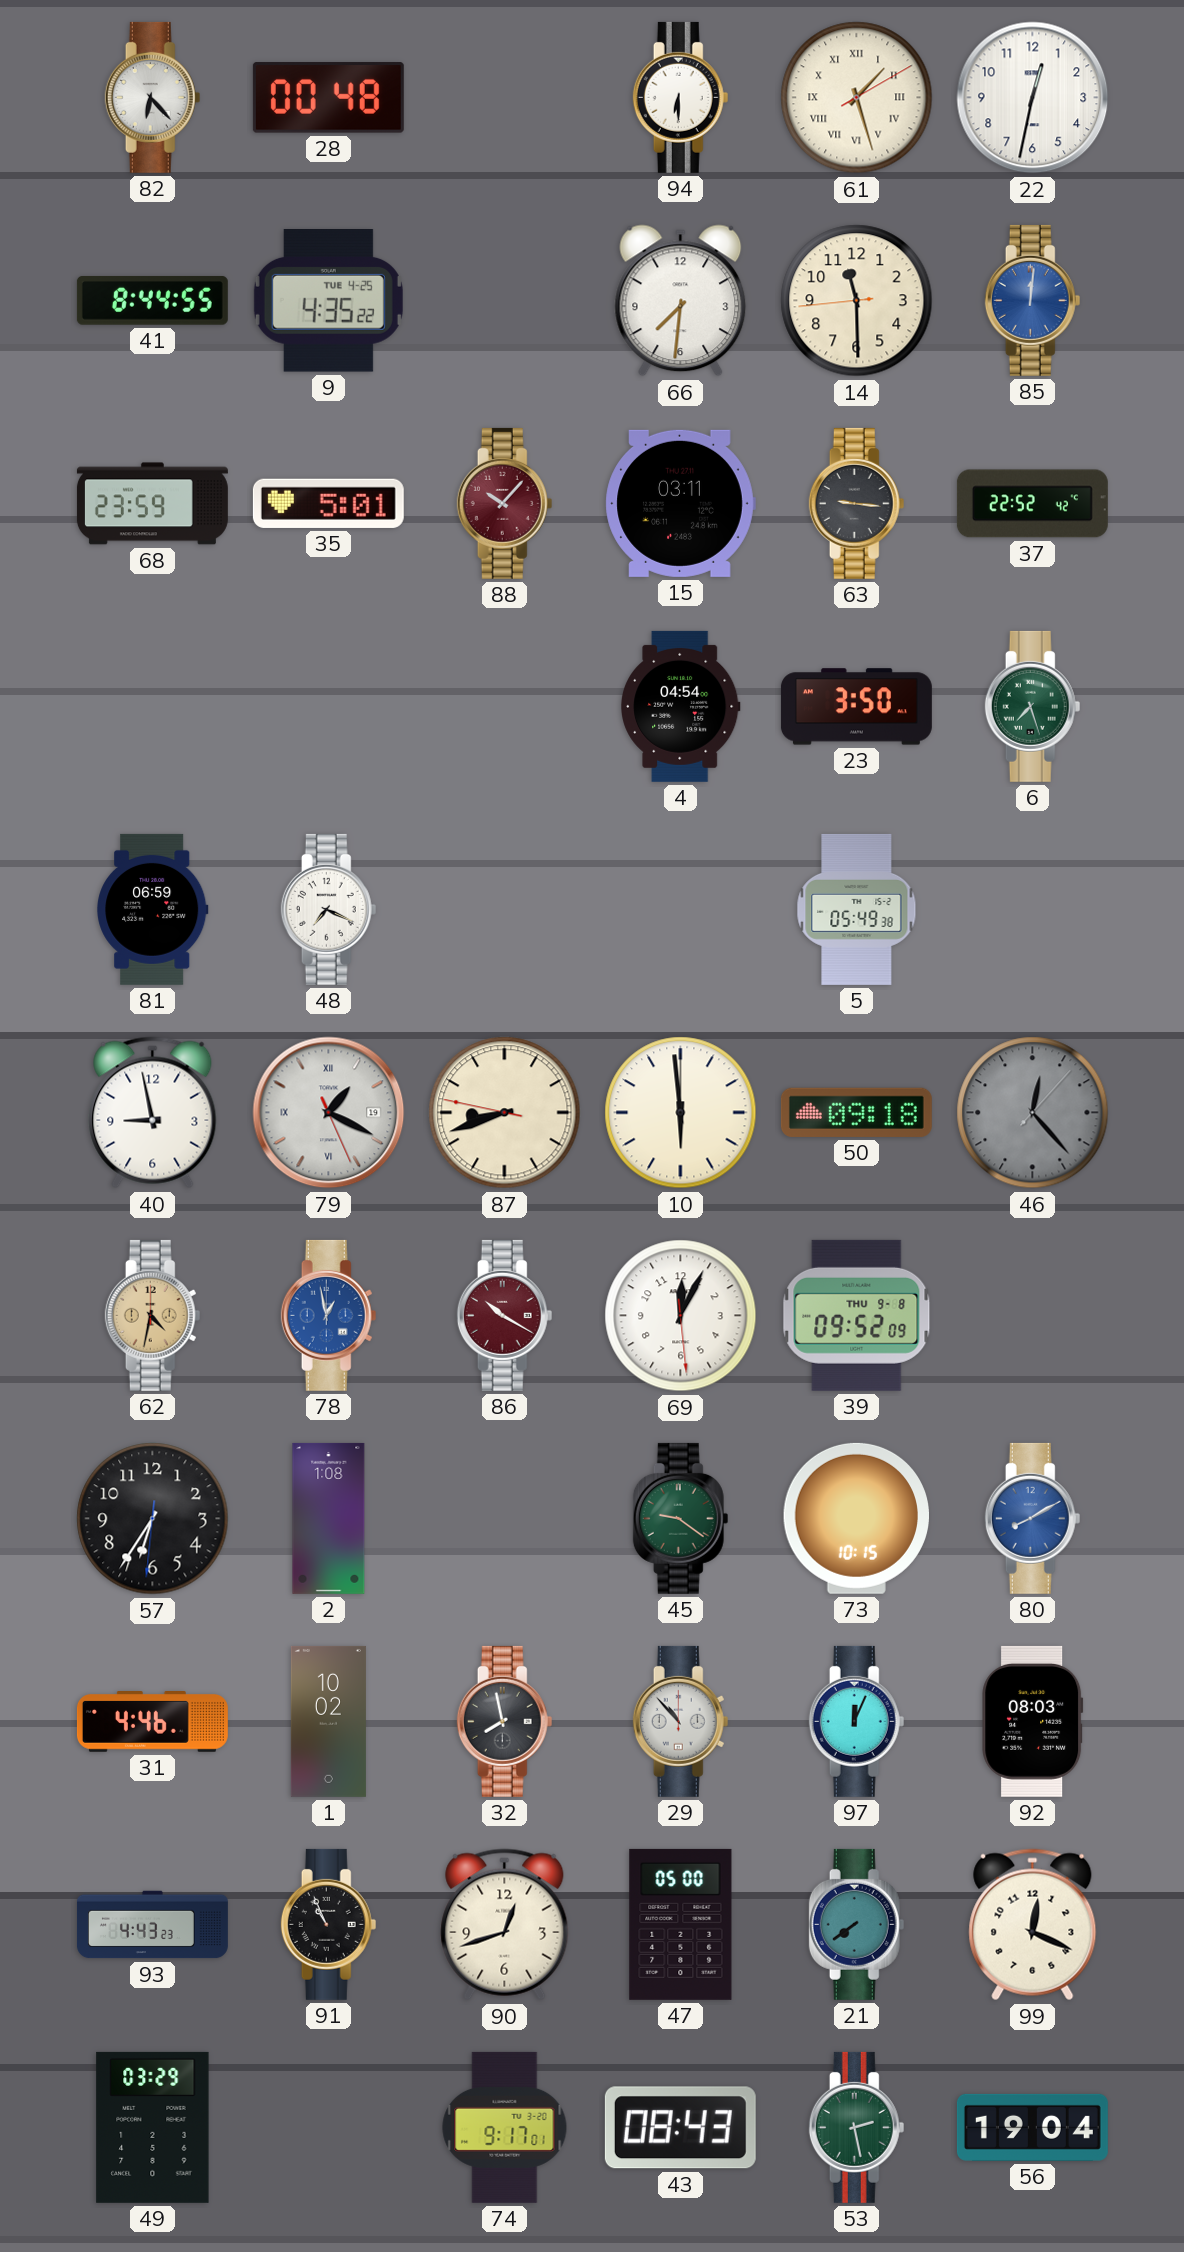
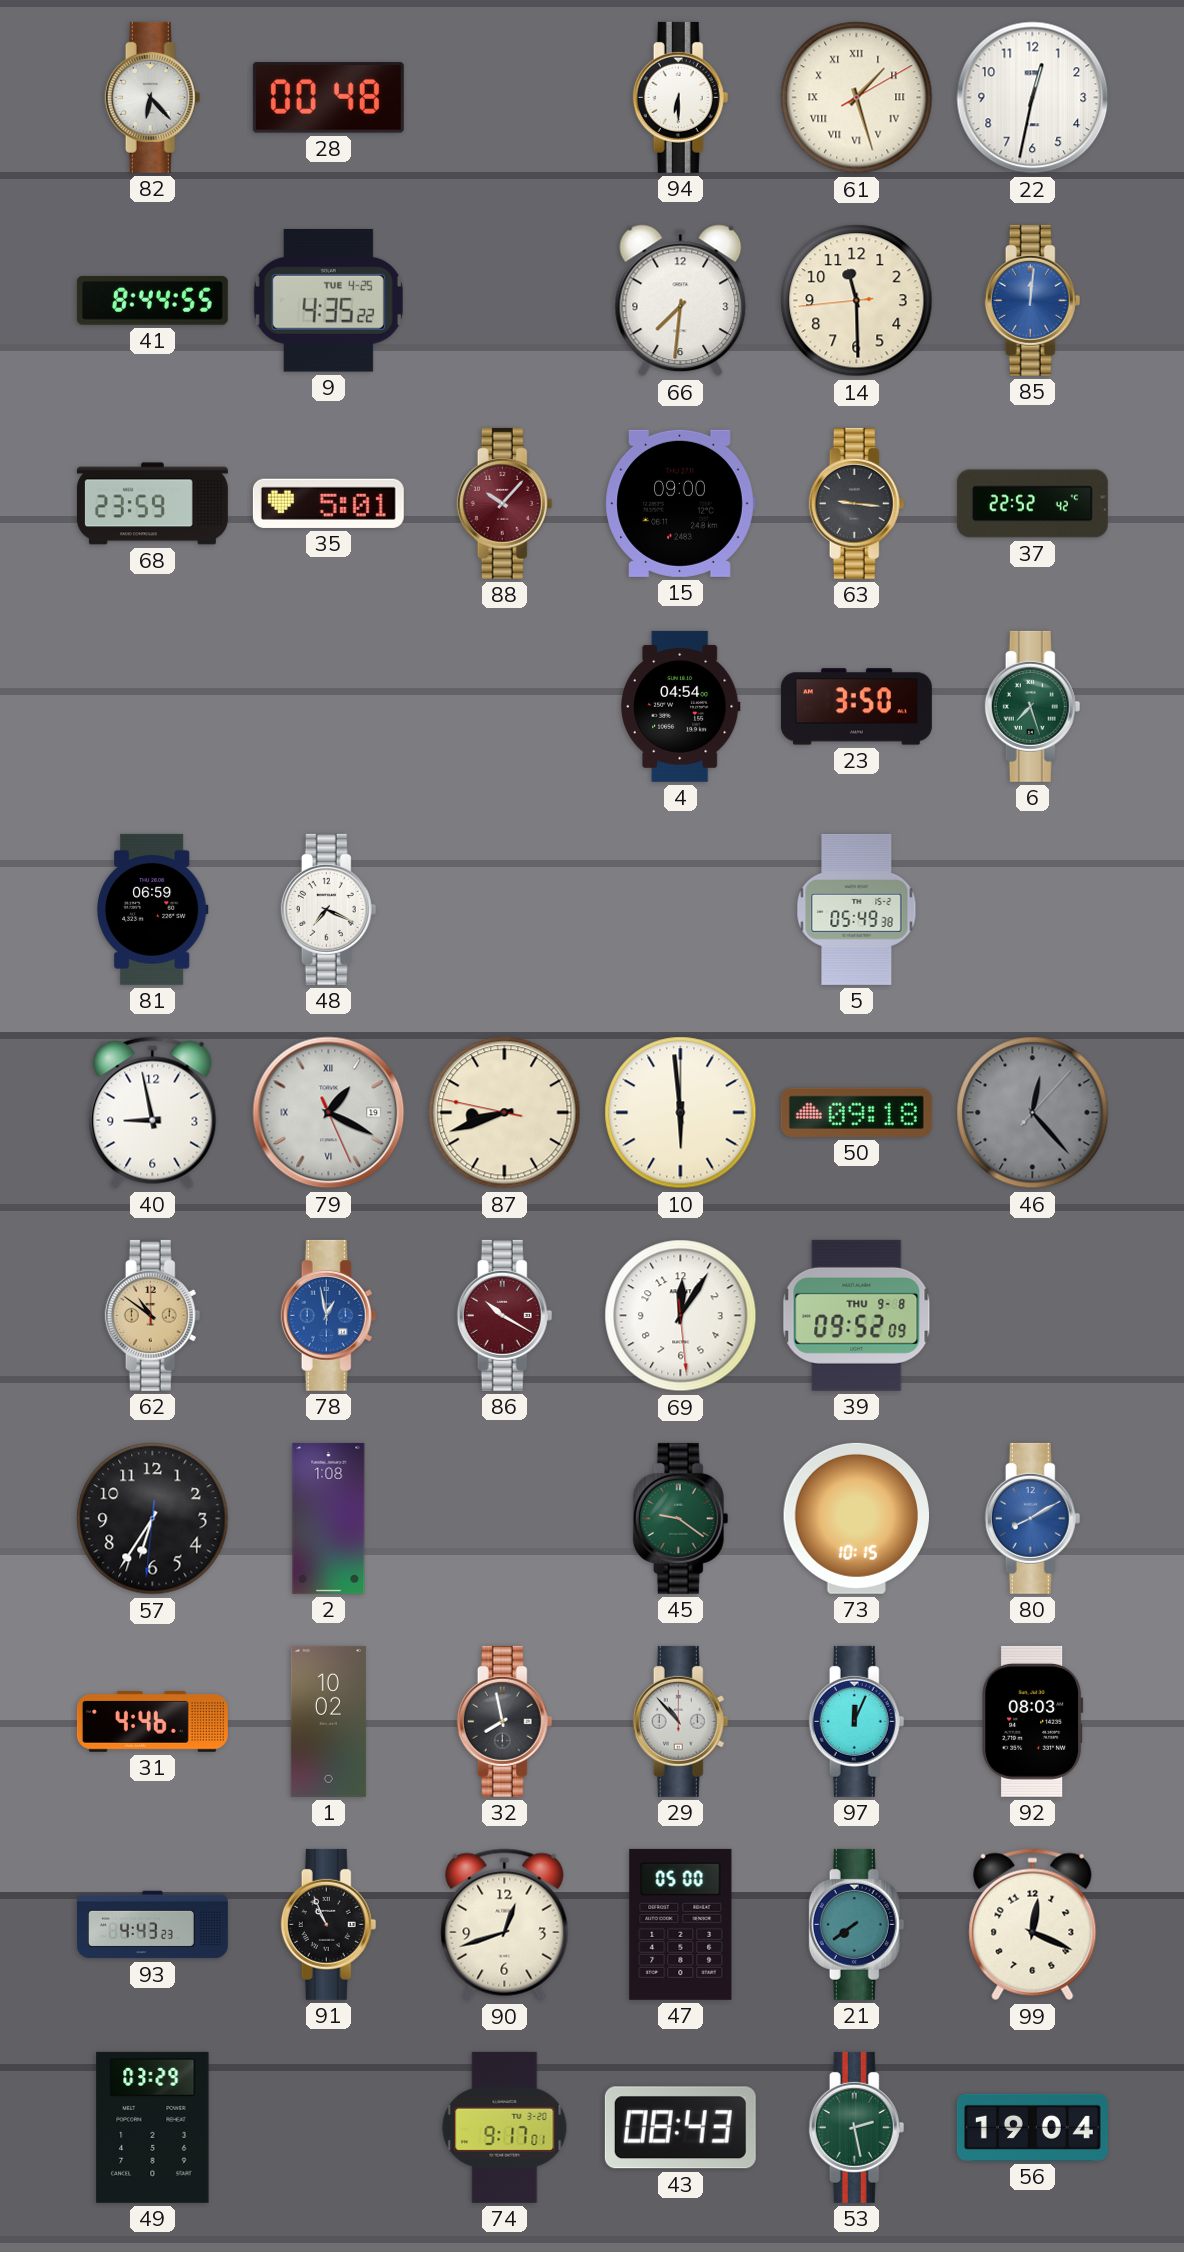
15: 03:11 -> 09:00 (680, 503)
62: 4:32 -> 10:51 (153, 1315)
69: 12:04 -> 12:05 (681, 1316)
